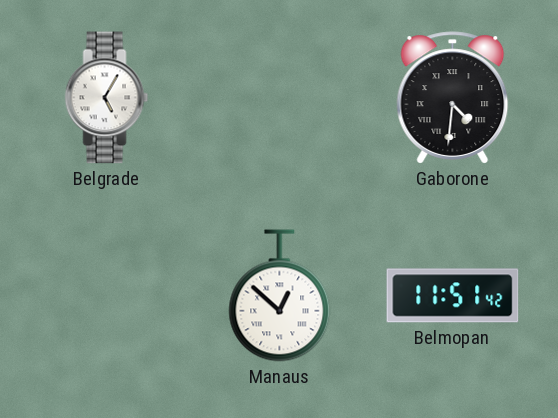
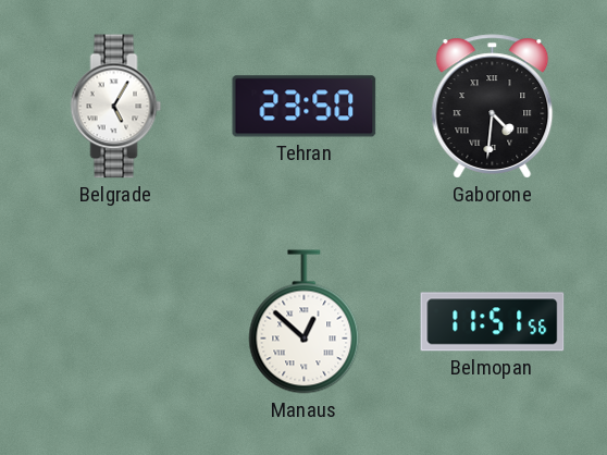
Tehran: none -> 23:50 (305, 107)
Belmopan: 11:51:42 -> 11:51:56 (493, 322)
